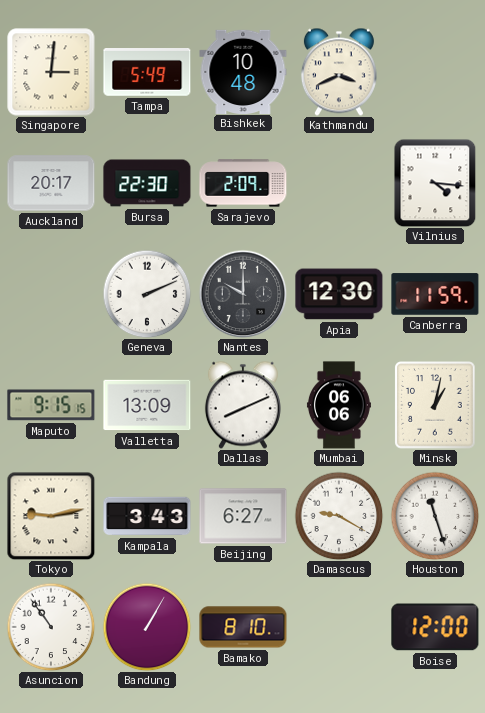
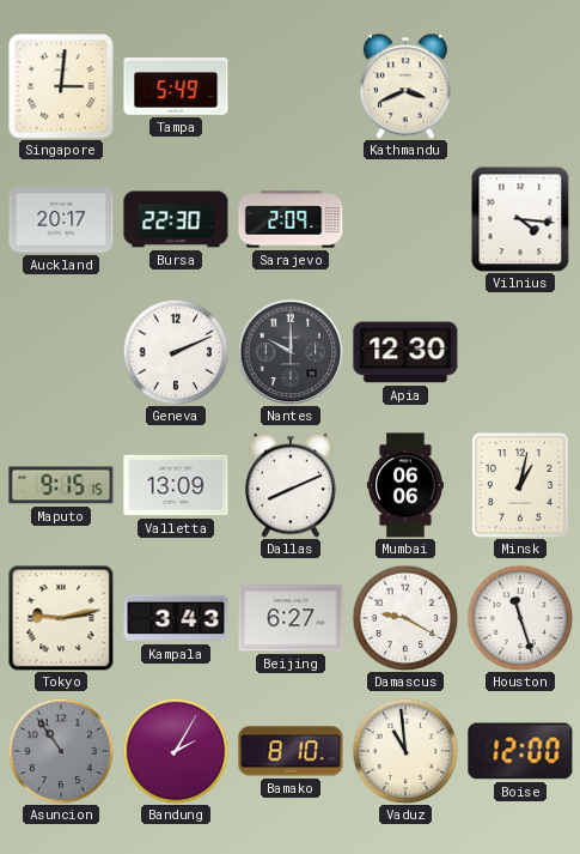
Bishkek: 10:48 -> none (243, 71)
Canberra: 11:59 -> none (435, 294)
Asuncion dial: white -> grey (61, 751)
Bandung: 1:05 -> 2:05 (176, 751)
Vaduz: none -> 10:59 (405, 751)
